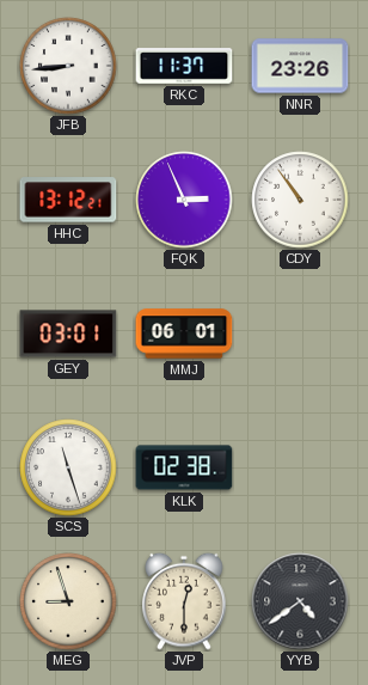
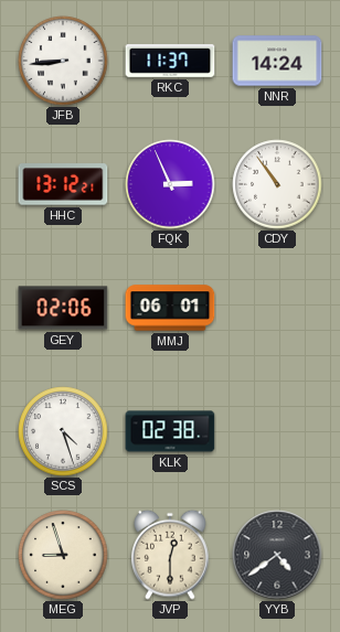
NNR: 23:26 -> 14:24 (277, 61)
GEY: 03:01 -> 02:06 (63, 308)
SCS: 11:27 -> 4:27 (63, 431)
